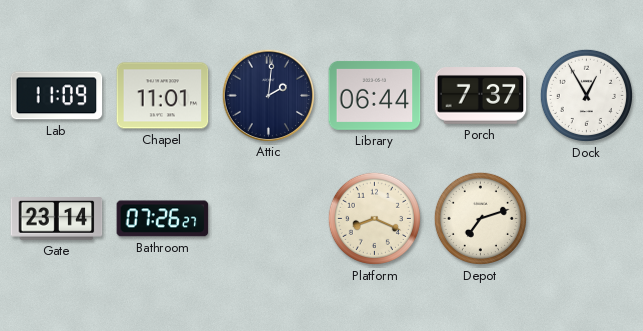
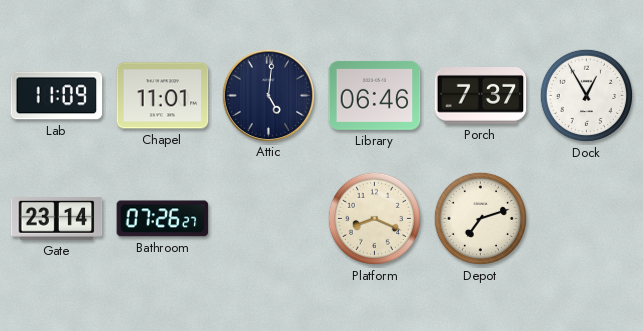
Attic: 2:01 -> 5:01 (268, 95)
Library: 06:44 -> 06:46 (375, 95)
